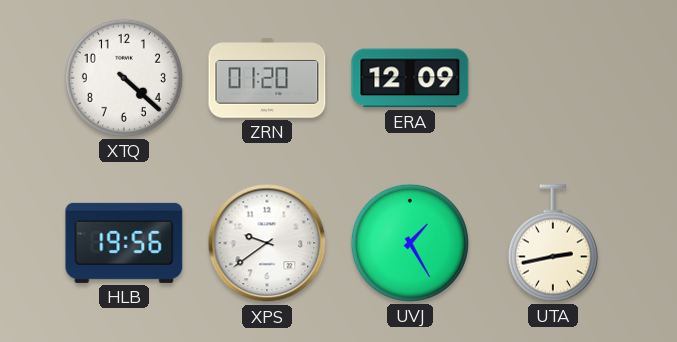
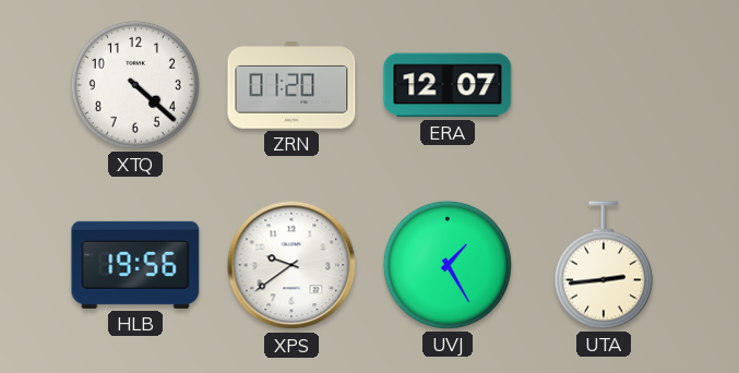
ERA: 12:09 -> 12:07 (448, 85)
UTA: 2:43 -> 2:44 (604, 265)
